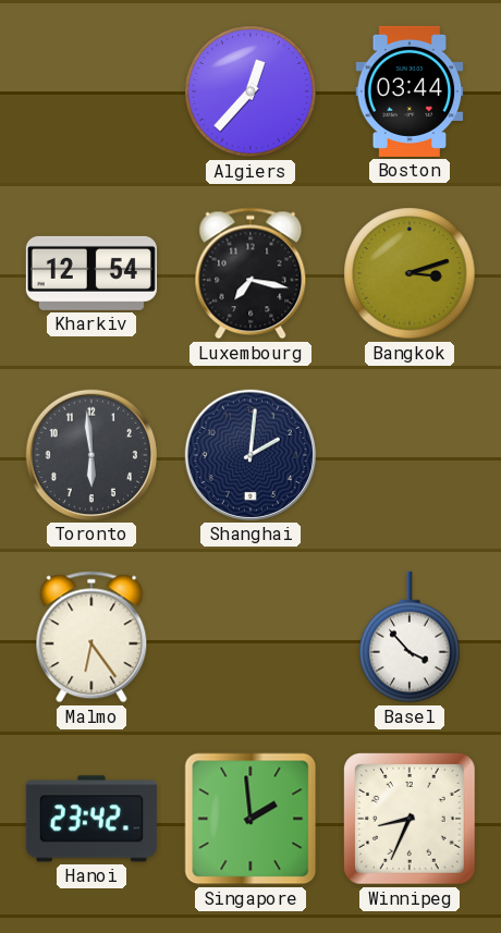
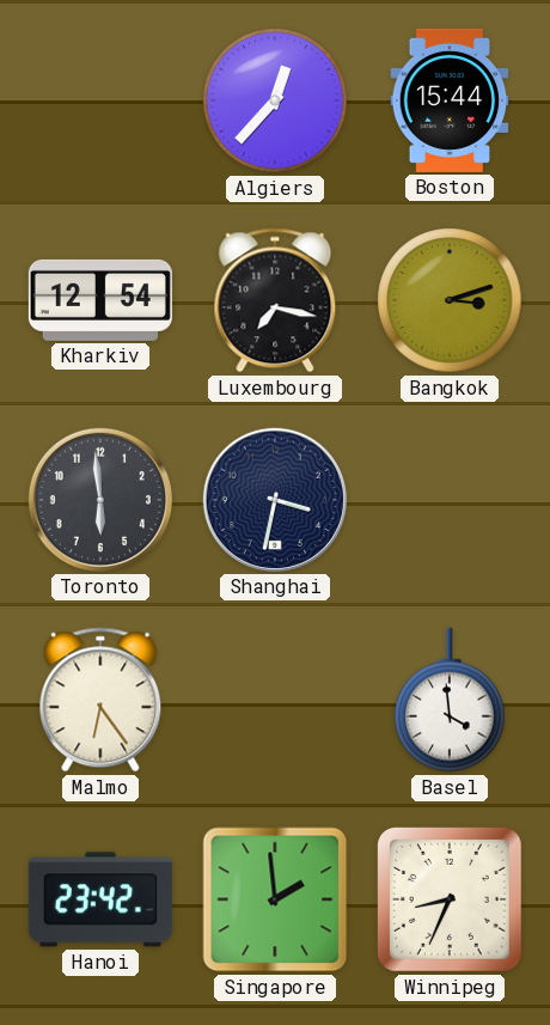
Boston: 03:44 -> 15:44 (450, 100)
Shanghai: 2:01 -> 3:32 (275, 500)
Basel: 3:53 -> 3:59 (450, 700)
